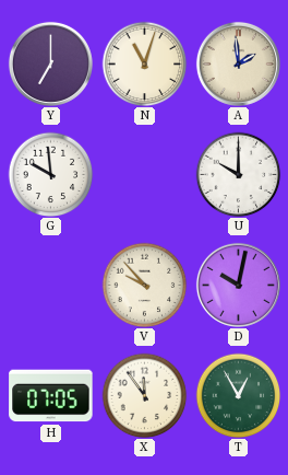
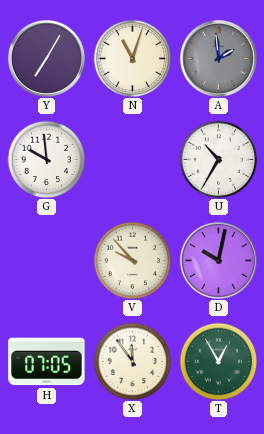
Y: 7:00 -> 7:05 (46, 58)
A dial: cream -> grey (218, 58)
U: 10:00 -> 10:35 (218, 159)
